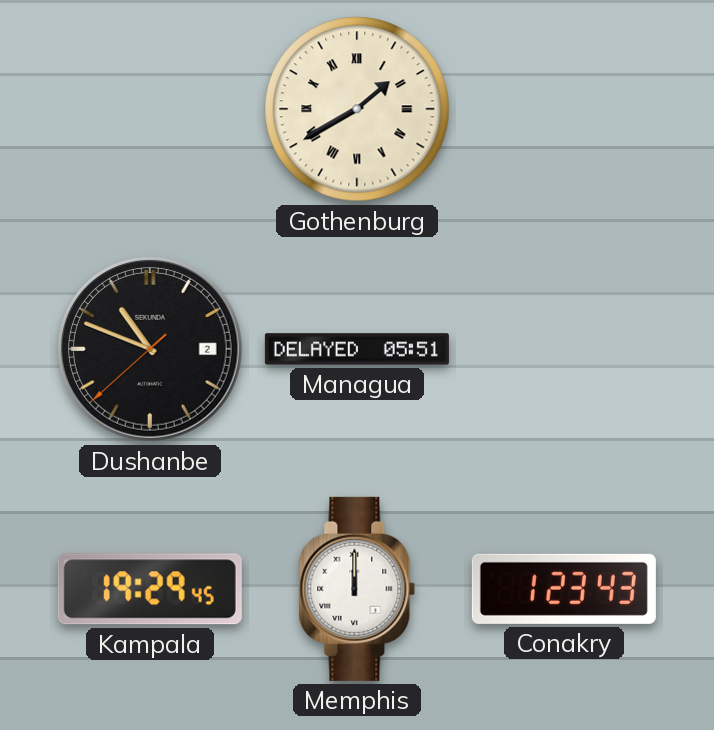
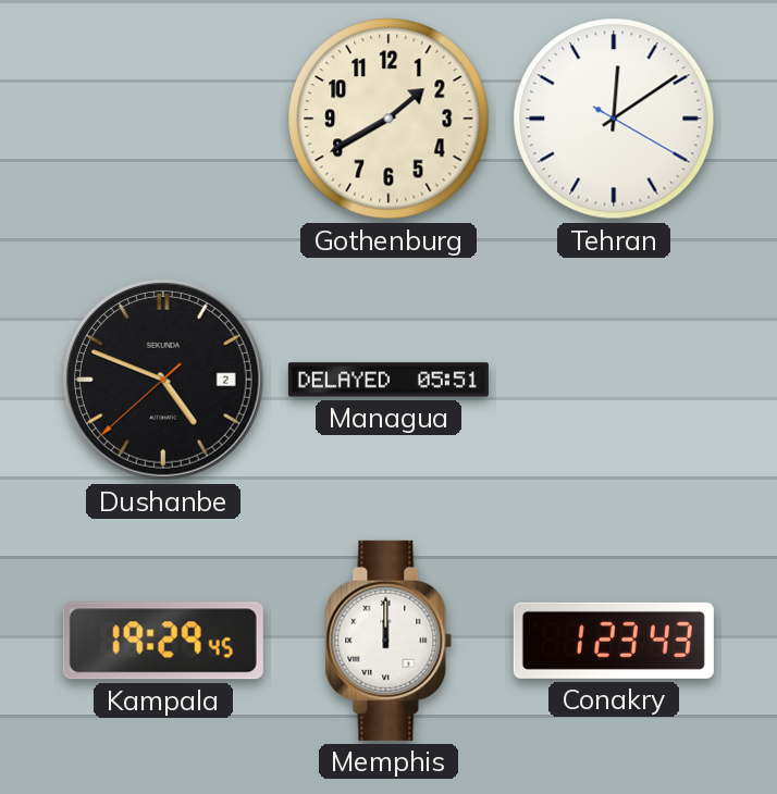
Gothenburg numerals: Roman -> Arabic (388, 119)
Tehran: none -> 12:09 (614, 119)
Dushanbe: 10:48 -> 4:48 (164, 381)
